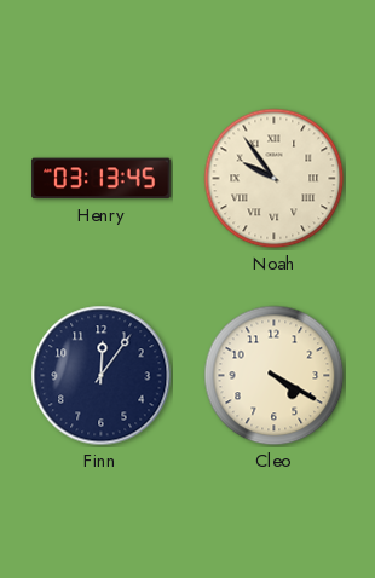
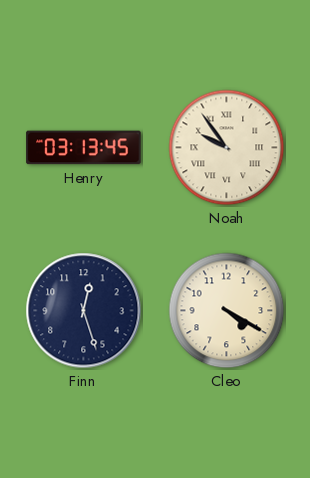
Finn: 12:06 -> 12:27 (84, 311)
